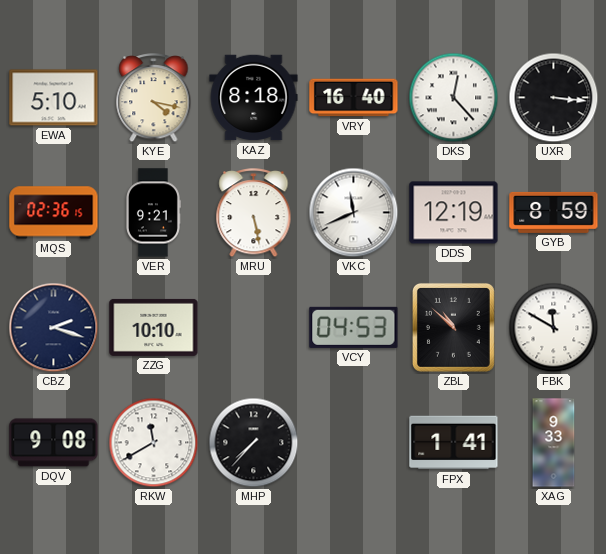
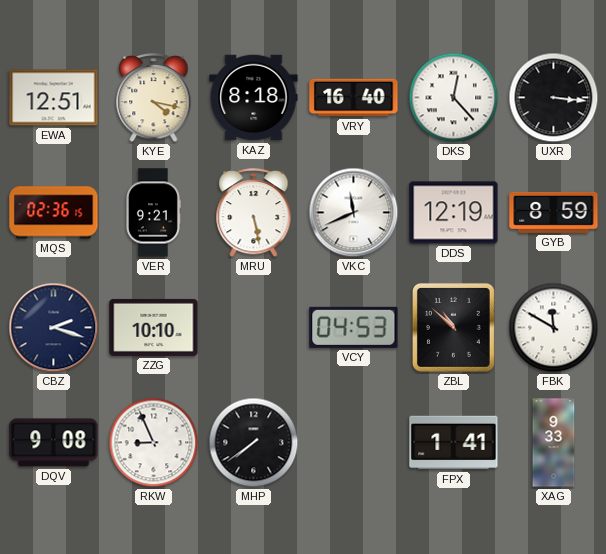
EWA: 5:10 -> 12:51 (54, 98)
RKW: 11:40 -> 8:56 (154, 443)
MHP: 7:37 -> 7:39 (254, 443)
